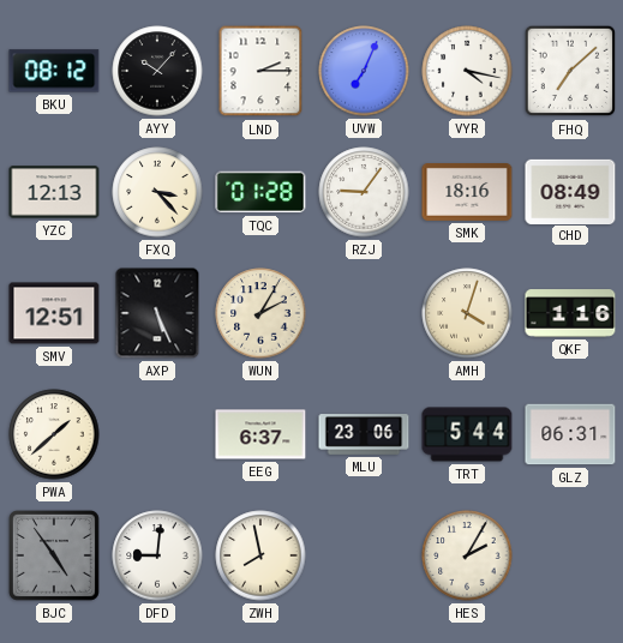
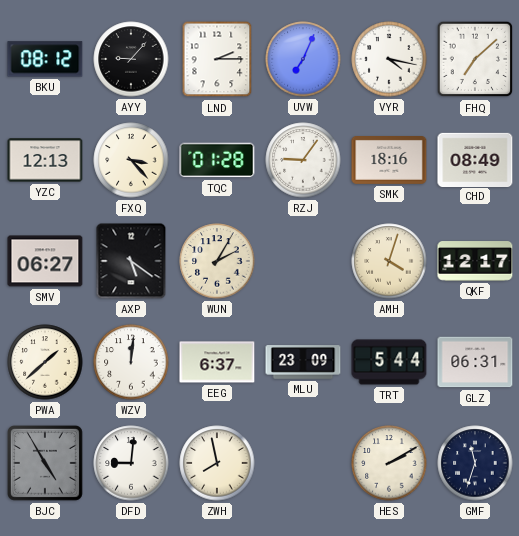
AYY: 10:07 -> 9:07 (131, 59)
SMV: 12:51 -> 06:27 (45, 261)
AXP: 5:26 -> 5:21 (131, 261)
QKF: 1:16 -> 12:17 (475, 261)
WZV: none -> 12:01 (131, 362)
MLU: 23:06 -> 23:09 (303, 362)
BJC: 4:54 -> 4:55 (45, 463)
HES: 2:05 -> 2:10 (389, 463)
GMF: none -> 11:33 (475, 463)
